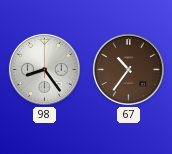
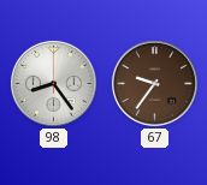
67: 10:36 -> 9:36 (154, 83)
